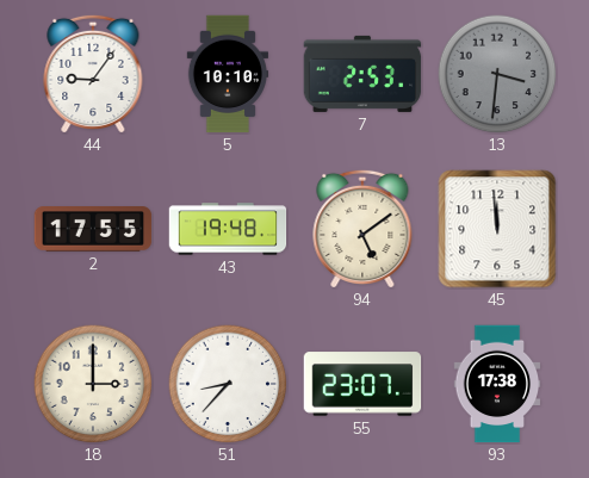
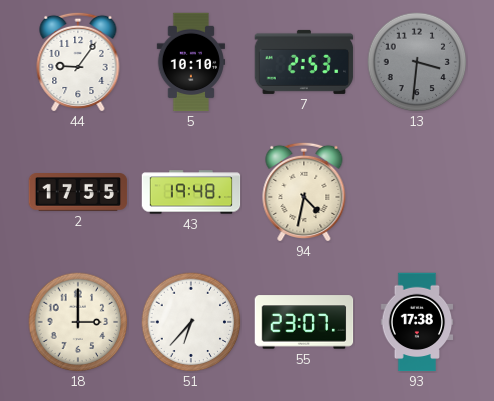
94: 5:09 -> 4:32 (304, 191)
45: 11:59 -> none (497, 229)
51: 8:37 -> 6:37 (191, 322)
